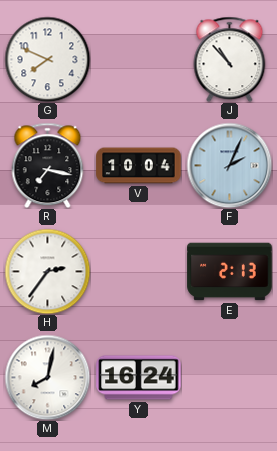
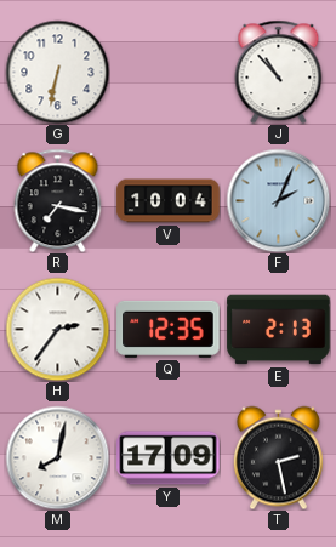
G: 7:49 -> 6:32 (57, 72)
Q: none -> 12:35 (169, 329)
Y: 16:24 -> 17:09 (169, 458)
T: none -> 2:28 (278, 457)
